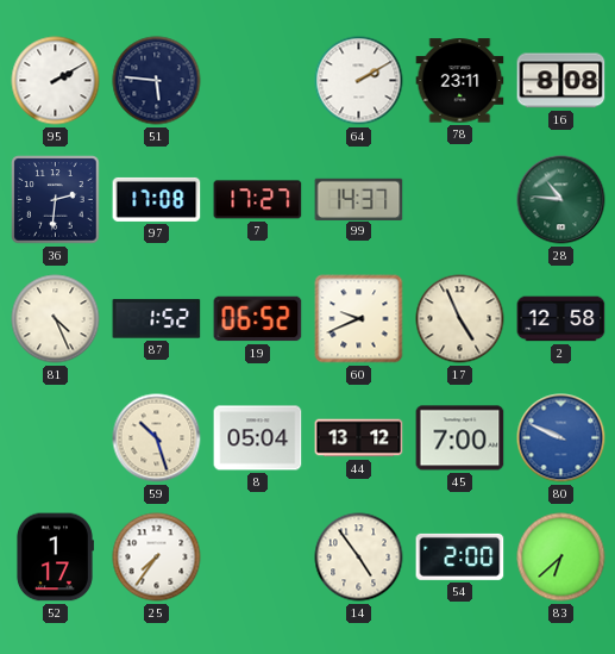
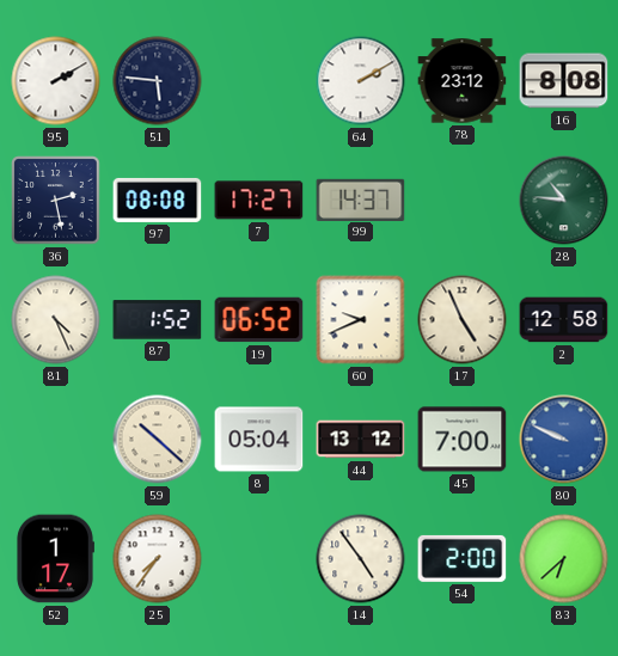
78: 23:11 -> 23:12 (463, 81)
36: 2:31 -> 2:28 (56, 201)
97: 17:08 -> 08:08 (158, 200)
59: 10:27 -> 10:22 (158, 440)
